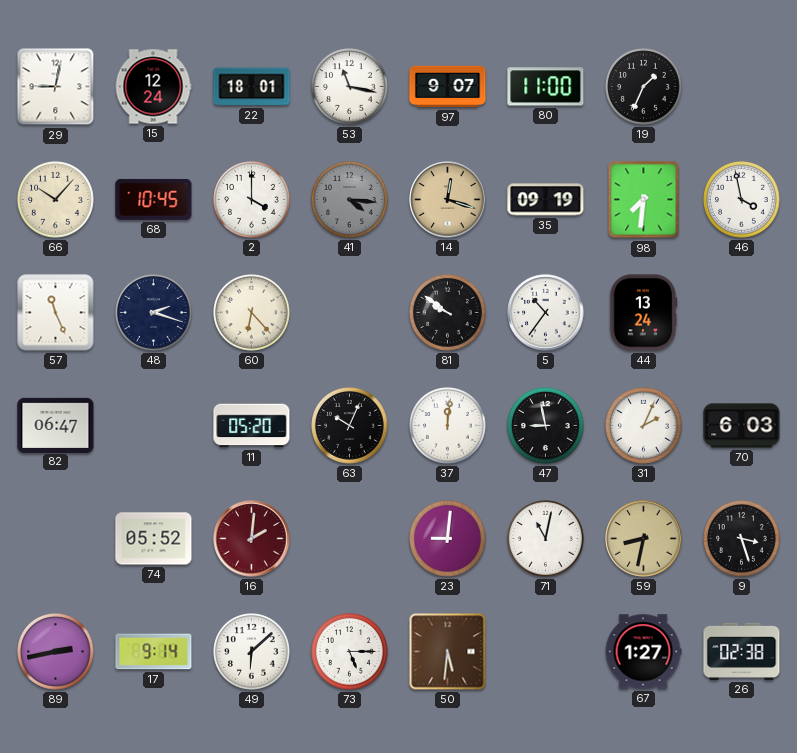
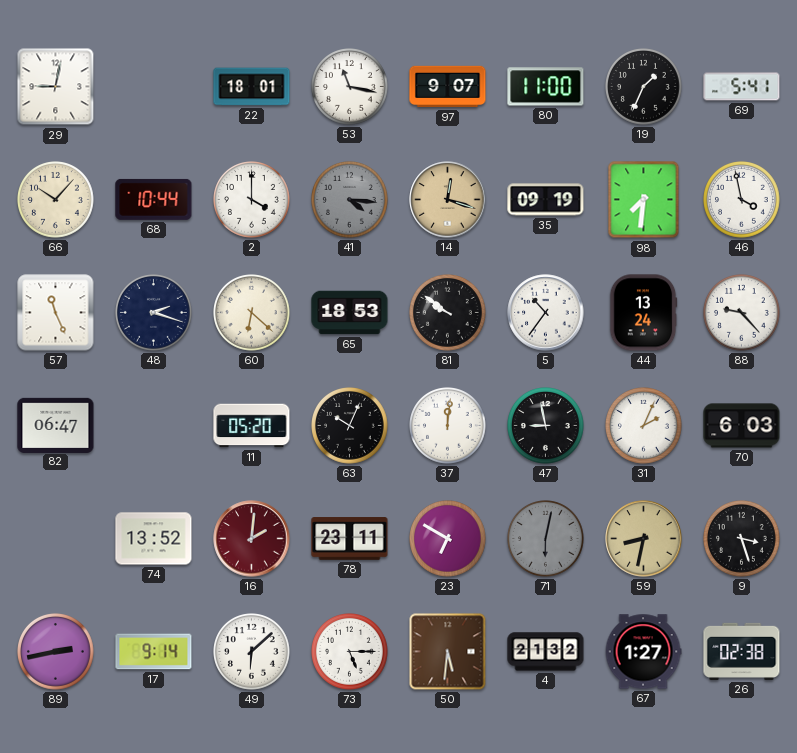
15: 12:24 -> none (153, 87)
69: none -> 5:41 (742, 87)
68: 10:45 -> 10:44 (154, 199)
60: 6:23 -> 6:22 (252, 313)
65: none -> 18:53 (350, 313)
88: none -> 9:23 (742, 313)
74: 05:52 -> 13:52 (154, 539)
78: none -> 23:11 (350, 539)
23: 9:01 -> 6:50 (448, 539)
71: 11:02 -> 6:02 (546, 539)
71 dial: white -> grey (546, 539)
4: none -> 21:32 (546, 652)
